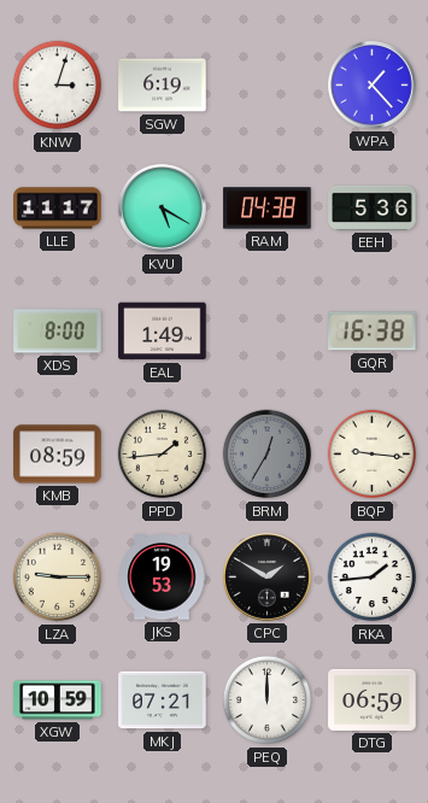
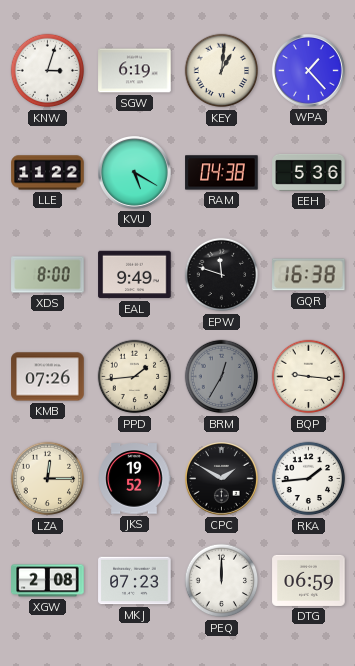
KEY: none -> 1:01 (222, 71)
LLE: 11:17 -> 11:22 (48, 173)
EAL: 1:49 -> 9:49 (135, 275)
EPW: none -> 11:48 (222, 275)
KMB: 08:59 -> 07:26 (48, 377)
LZA: 9:15 -> 12:15 (48, 479)
JKS: 19:53 -> 19:52 (134, 479)
XGW: 10:59 -> 2:08 (48, 581)
MKJ: 07:21 -> 07:23 (135, 581)
